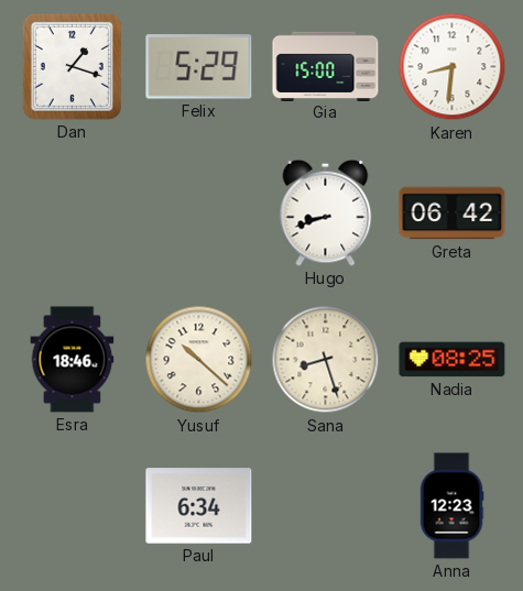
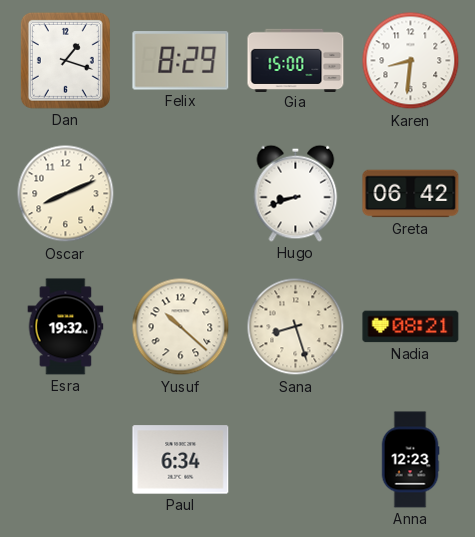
Felix: 5:29 -> 8:29 (181, 61)
Oscar: none -> 8:11 (66, 194)
Esra: 18:46 -> 19:32 (66, 327)
Nadia: 08:25 -> 08:21 (411, 327)
